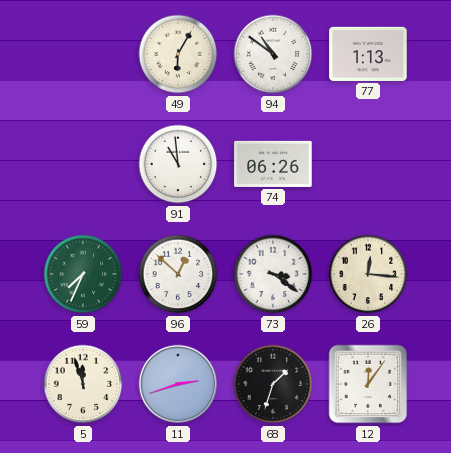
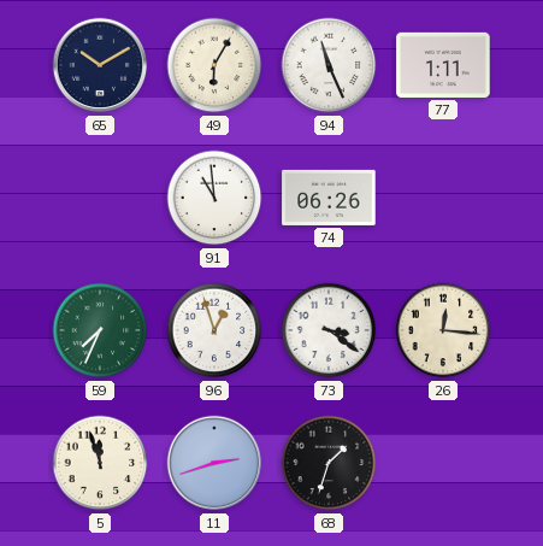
65: none -> 10:10 (100, 65)
94: 10:51 -> 11:26 (329, 65)
77: 1:13 -> 1:11 (443, 65)
96: 12:52 -> 12:57 (214, 330)
12: 12:06 -> none (368, 384)
